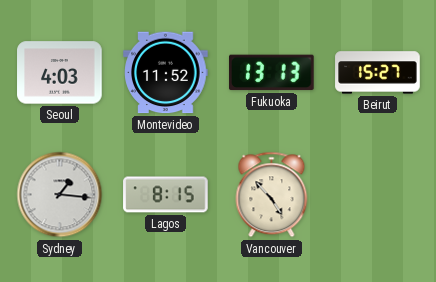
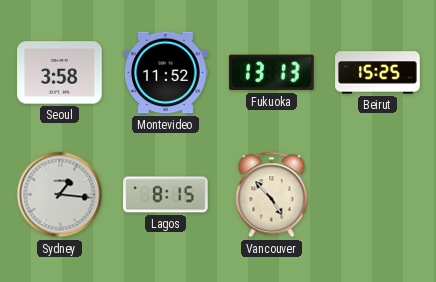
Seoul: 4:03 -> 3:58 (60, 73)
Beirut: 15:27 -> 15:25 (378, 73)
